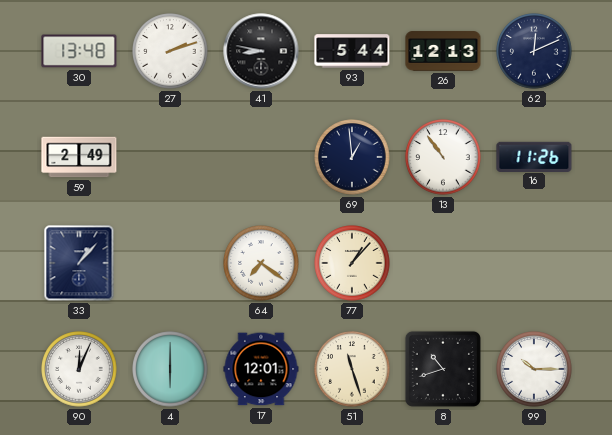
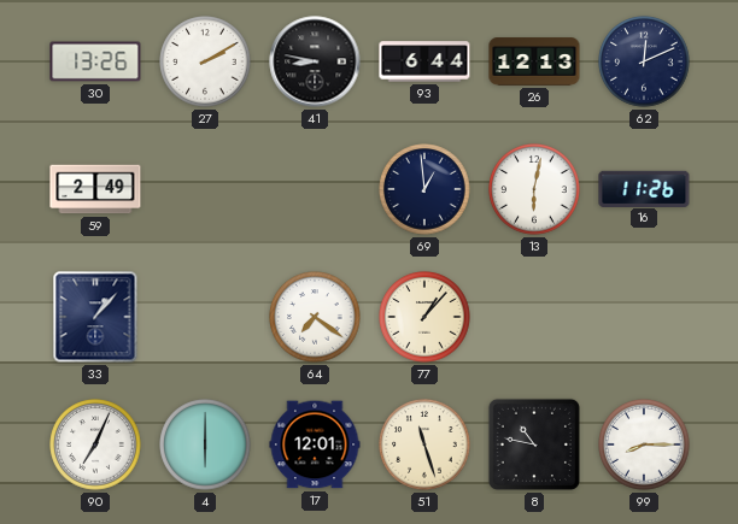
30: 13:48 -> 13:26 (95, 61)
27: 2:12 -> 2:10 (205, 61)
93: 5:44 -> 6:44 (424, 61)
13: 10:54 -> 6:02 (534, 189)
90: 12:04 -> 7:04 (95, 444)
8: 10:42 -> 10:47 (534, 444)
99: 10:15 -> 8:15 (644, 444)
